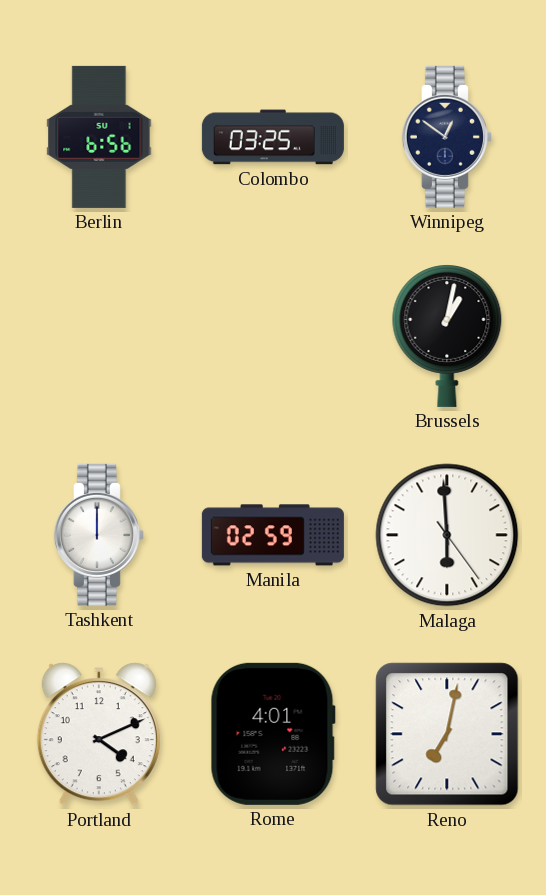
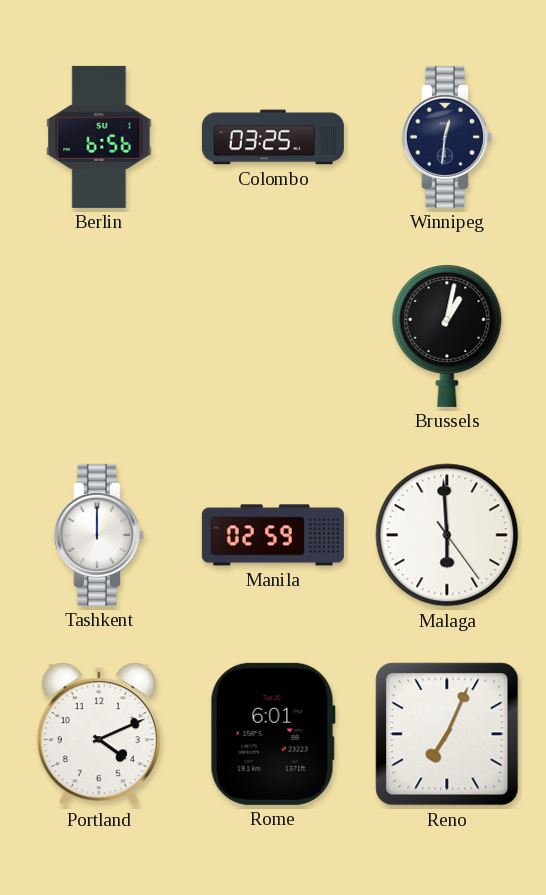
Winnipeg: 12:51 -> 12:31 (447, 137)
Rome: 4:01 -> 6:01 (273, 734)
Reno: 7:02 -> 7:04 (447, 734)
